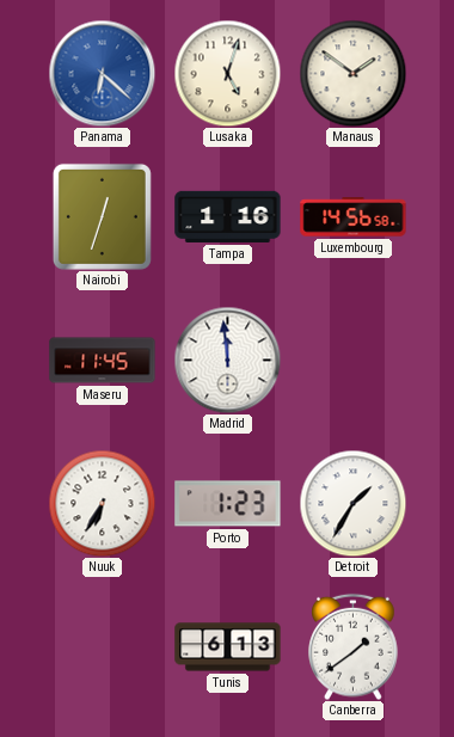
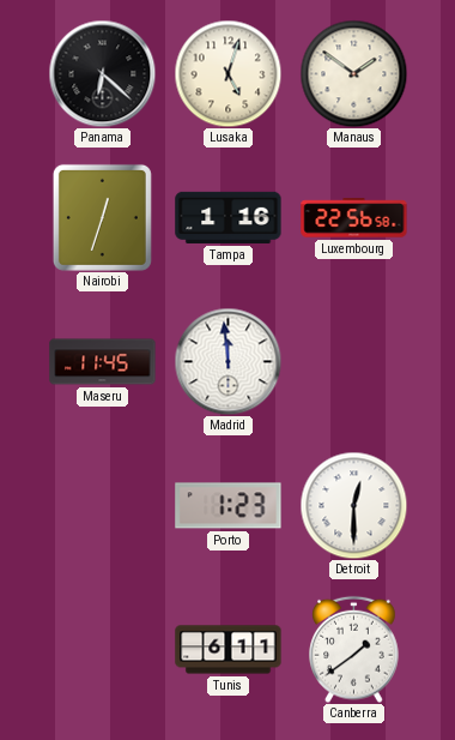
Panama dial: blue -> black (102, 73)
Luxembourg: 14:56 -> 22:56 (354, 218)
Nuuk: 6:35 -> none (102, 503)
Detroit: 1:35 -> 12:30 (353, 505)
Tunis: 6:13 -> 6:11 (229, 650)
